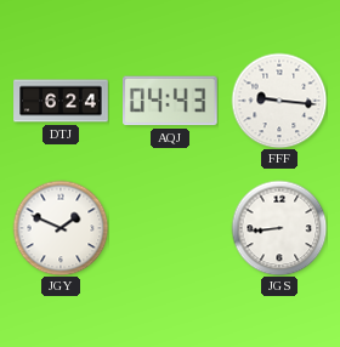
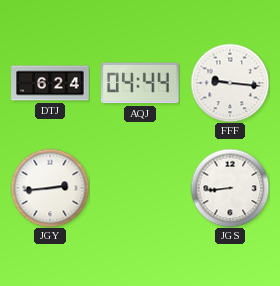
AQJ: 04:43 -> 04:44 (141, 83)
JGY: 1:49 -> 2:44 (50, 188)
